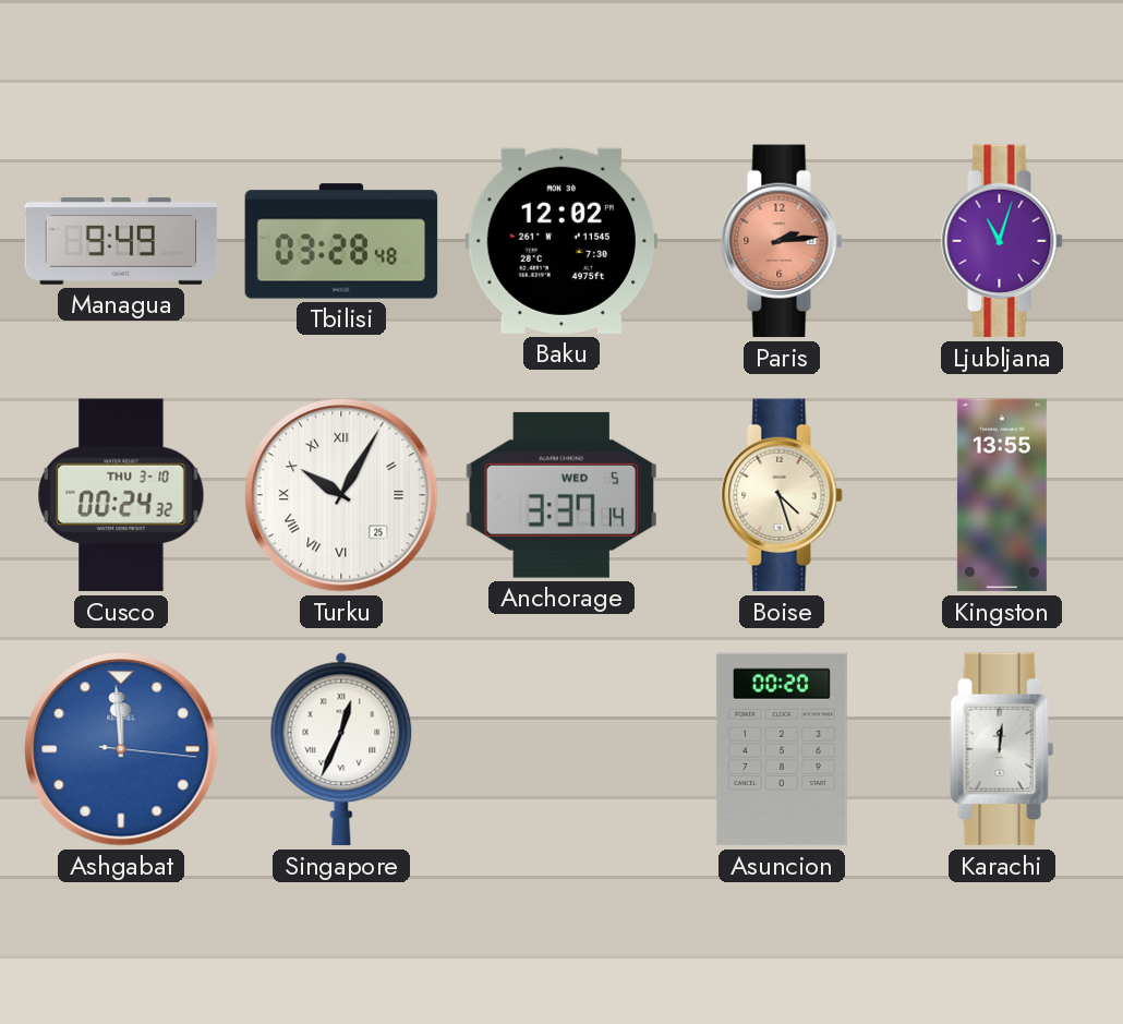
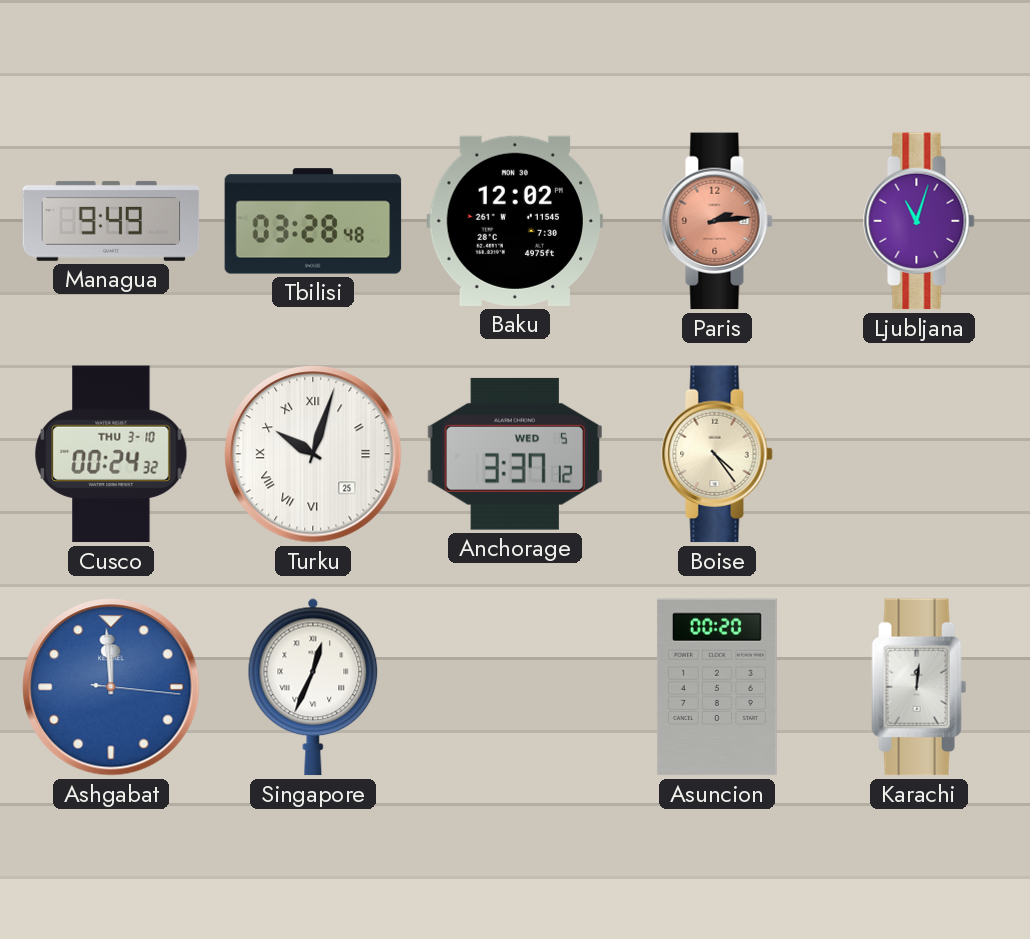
Turku: 10:05 -> 10:03 (313, 454)
Anchorage: 3:37:14 -> 3:37:12 (515, 454)
Boise: 4:27 -> 4:24 (717, 454)
Kingston: 13:55 -> none (1002, 495)
